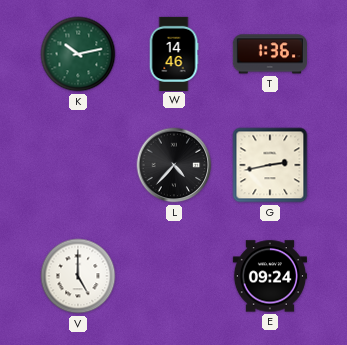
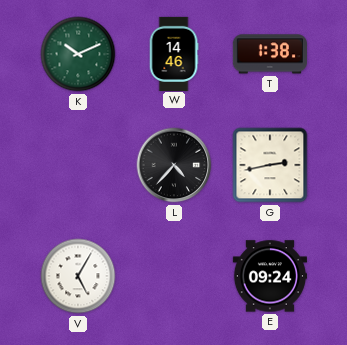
K: 10:13 -> 10:11 (78, 54)
T: 1:36 -> 1:38 (270, 54)
V: 5:00 -> 5:05 (78, 276)
